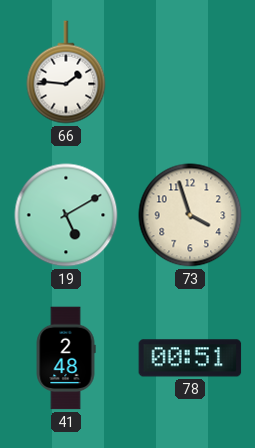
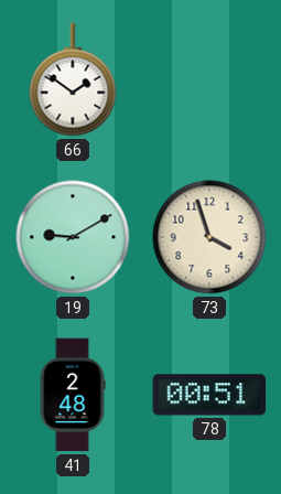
66: 1:46 -> 1:51 (73, 79)
19: 5:10 -> 9:10 (73, 237)
